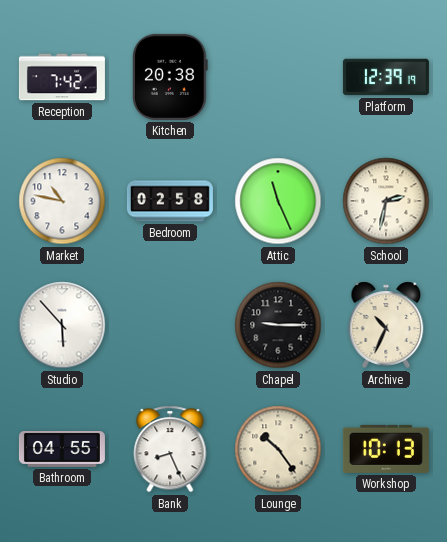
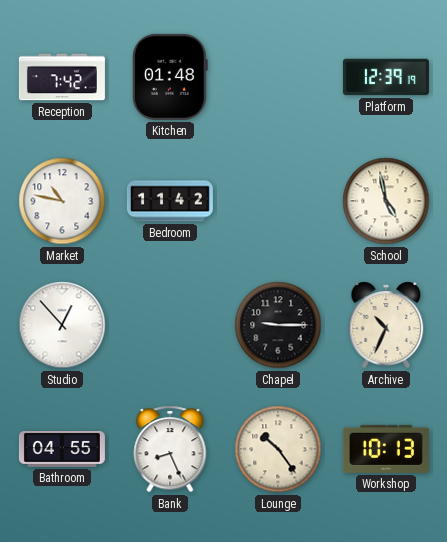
Kitchen: 20:38 -> 01:48 (171, 77)
Bedroom: 02:58 -> 11:42 (170, 201)
Attic: 11:26 -> none (278, 201)
School: 2:32 -> 4:58 (386, 201)
Studio: 5:53 -> 12:53 (62, 325)
